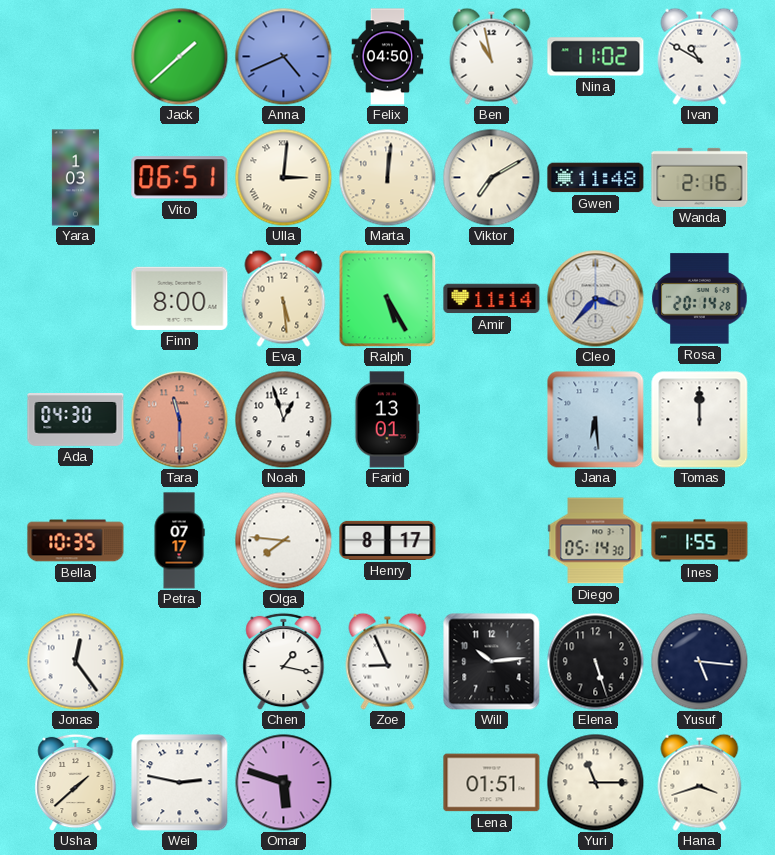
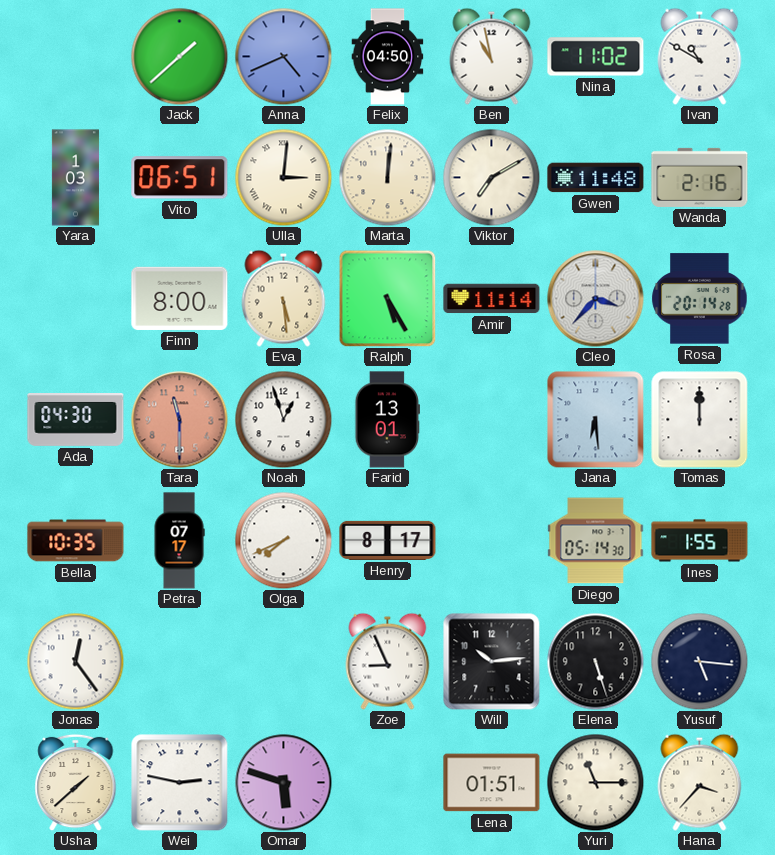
Olga: 7:46 -> 7:41 (283, 540)
Chen: 1:17 -> none (284, 661)
Hana: 3:42 -> 3:37 (700, 782)
